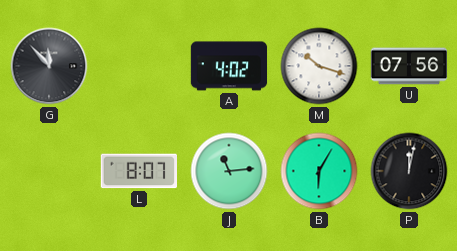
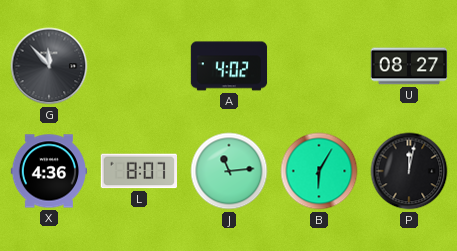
M: 10:18 -> none (319, 66)
U: 07:56 -> 08:27 (409, 66)
X: none -> 4:36 (49, 171)
